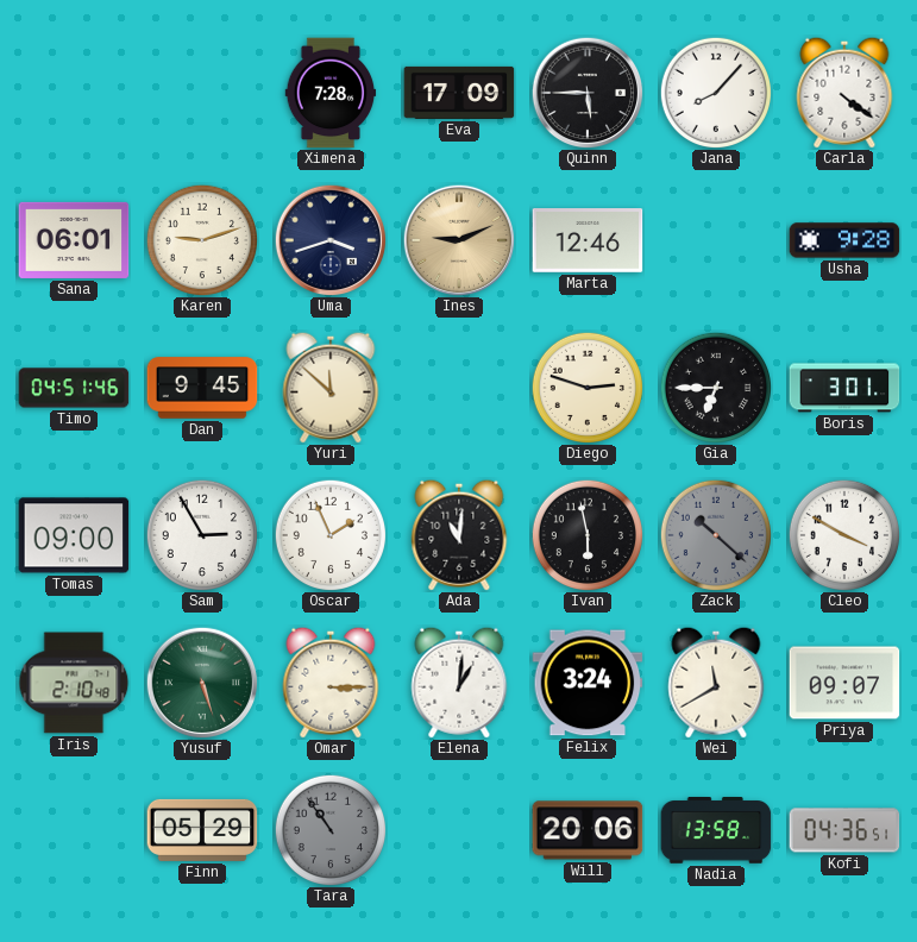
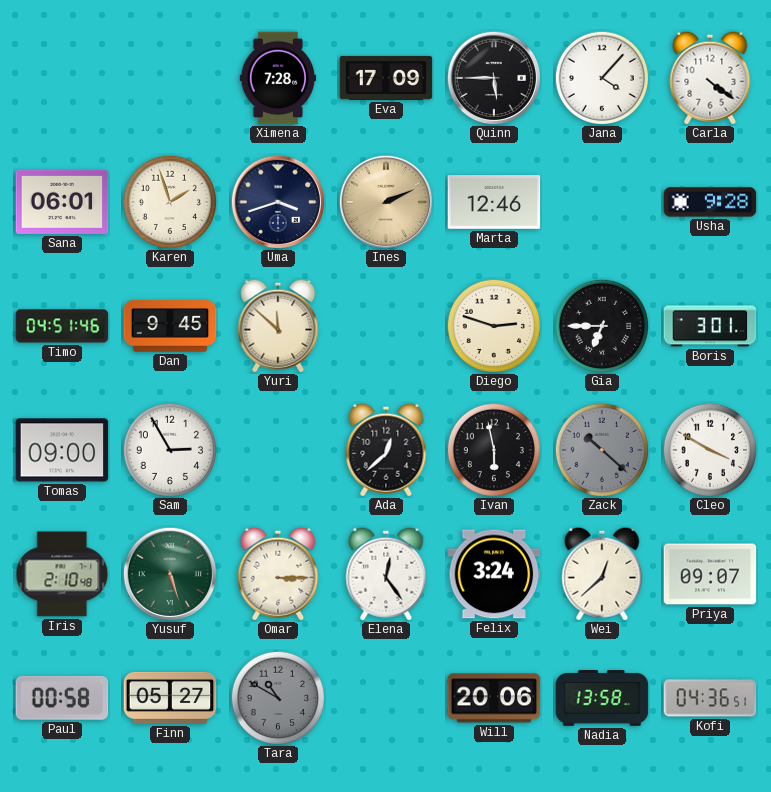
Jana: 8:07 -> 4:07 (601, 77)
Karen: 9:12 -> 1:57 (169, 201)
Ines: 9:11 -> 2:11 (386, 202)
Oscar: 1:56 -> none (329, 534)
Ada: 11:01 -> 12:38 (386, 450)
Elena: 1:01 -> 12:24 (386, 574)
Wei: 11:40 -> 12:38 (602, 574)
Paul: none -> 00:58 (62, 698)
Finn: 05:29 -> 05:27 (170, 698)
Tara: 10:54 -> 10:50 (277, 697)
